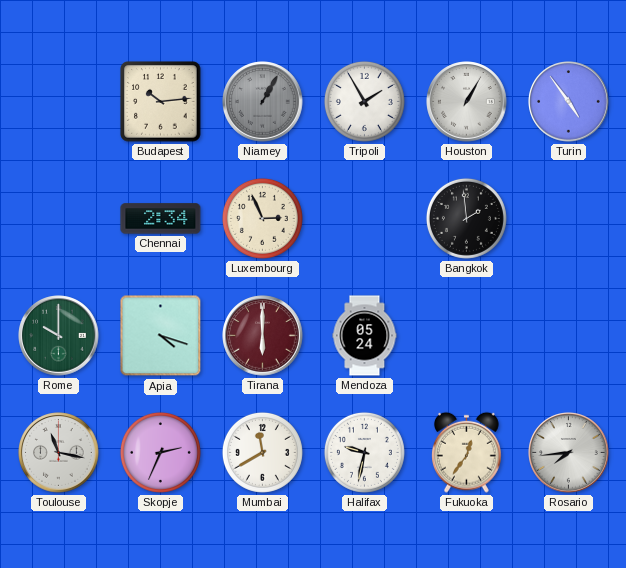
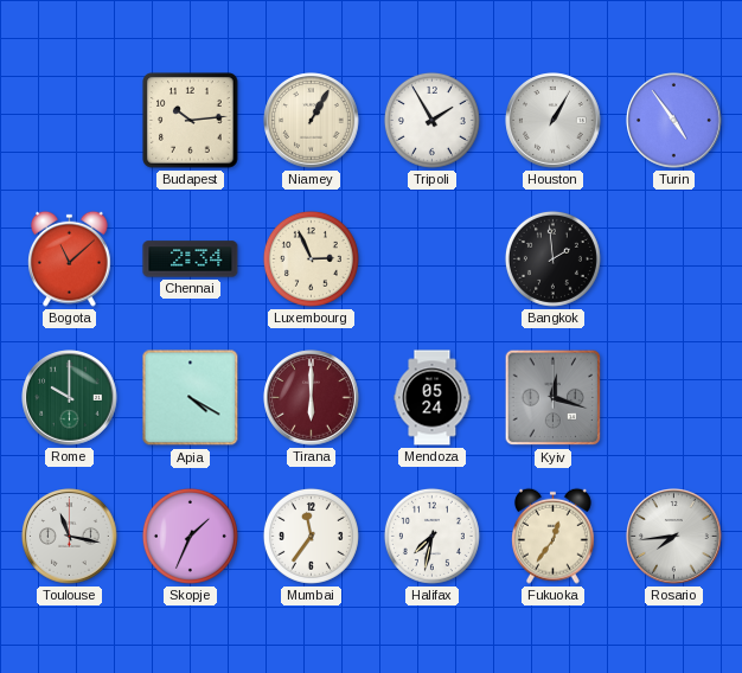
Niamey dial: grey -> cream (312, 121)
Bogota: none -> 11:08 (70, 258)
Apia: 4:18 -> 4:20 (191, 398)
Kyiv: none -> 12:18 (554, 398)
Skopje: 2:34 -> 1:34 (190, 536)
Mumbai: 11:40 -> 11:36 (311, 536)
Halifax: 9:32 -> 7:32 (431, 536)
